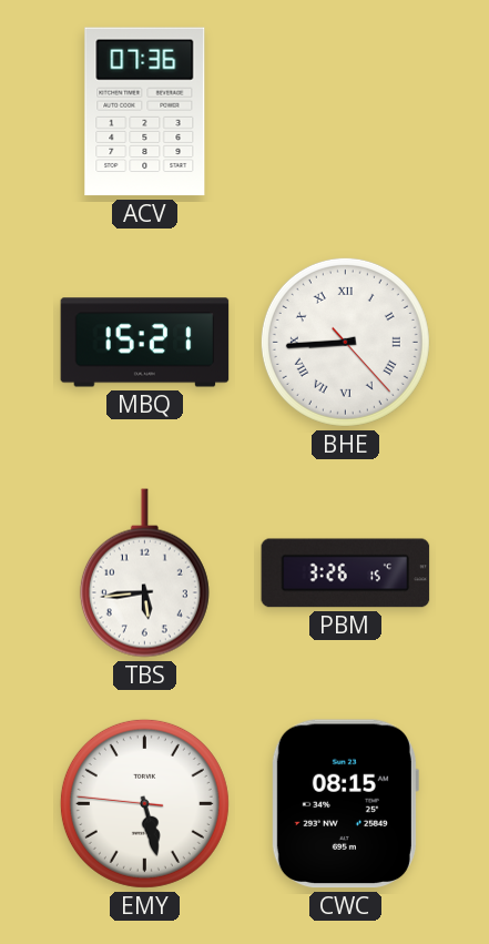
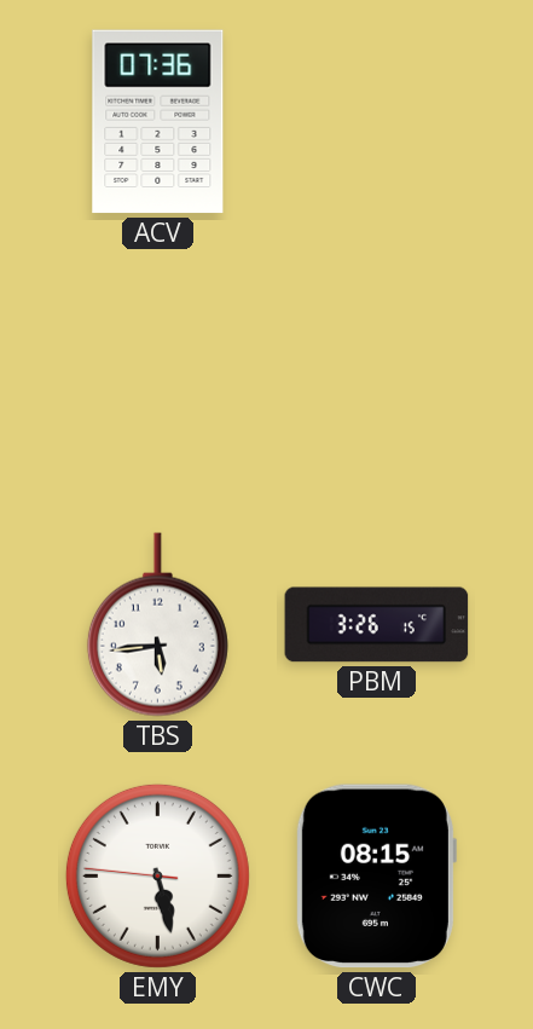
MBQ: 15:21 -> none (145, 343)
BHE: 8:44 -> none (345, 342)
